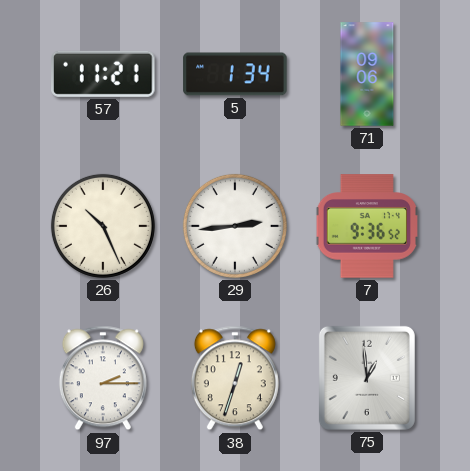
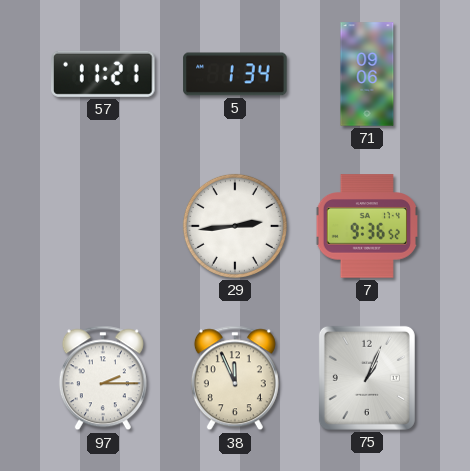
26: 10:26 -> none (103, 226)
38: 12:33 -> 11:56 (235, 378)
75: 12:59 -> 1:04 (367, 378)
